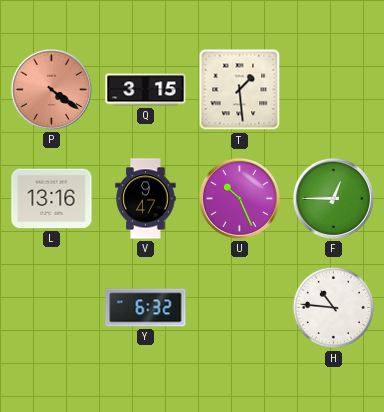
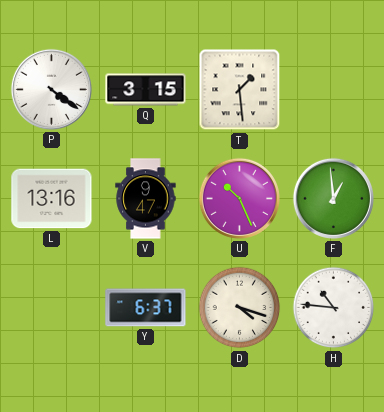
P dial: salmon -> white (51, 89)
F: 12:45 -> 12:59 (333, 198)
Y: 6:32 -> 6:37 (146, 308)
D: none -> 4:18 (240, 308)
